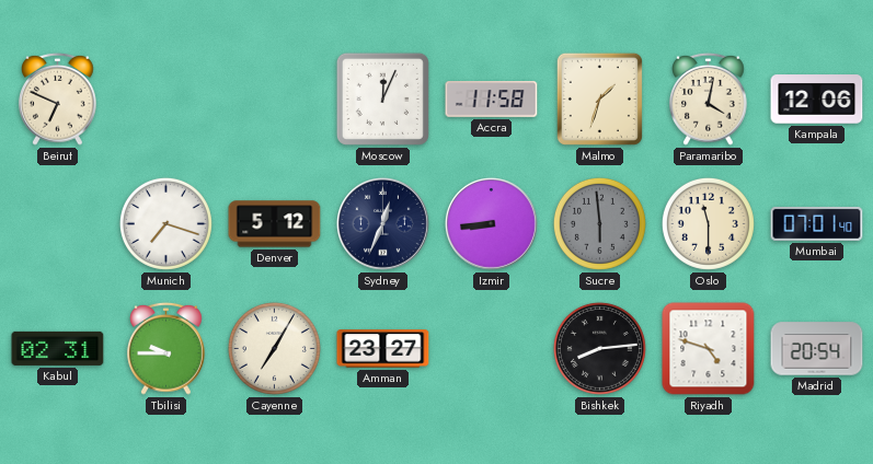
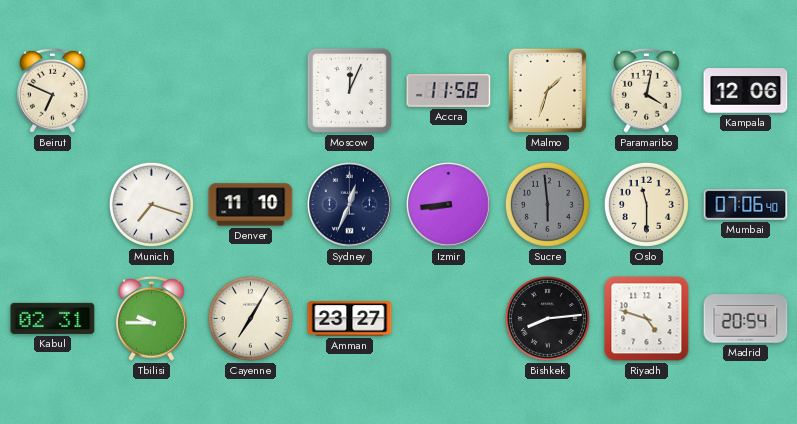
Denver: 5:12 -> 11:10 (251, 205)
Mumbai: 07:01 -> 07:06 (746, 204)
